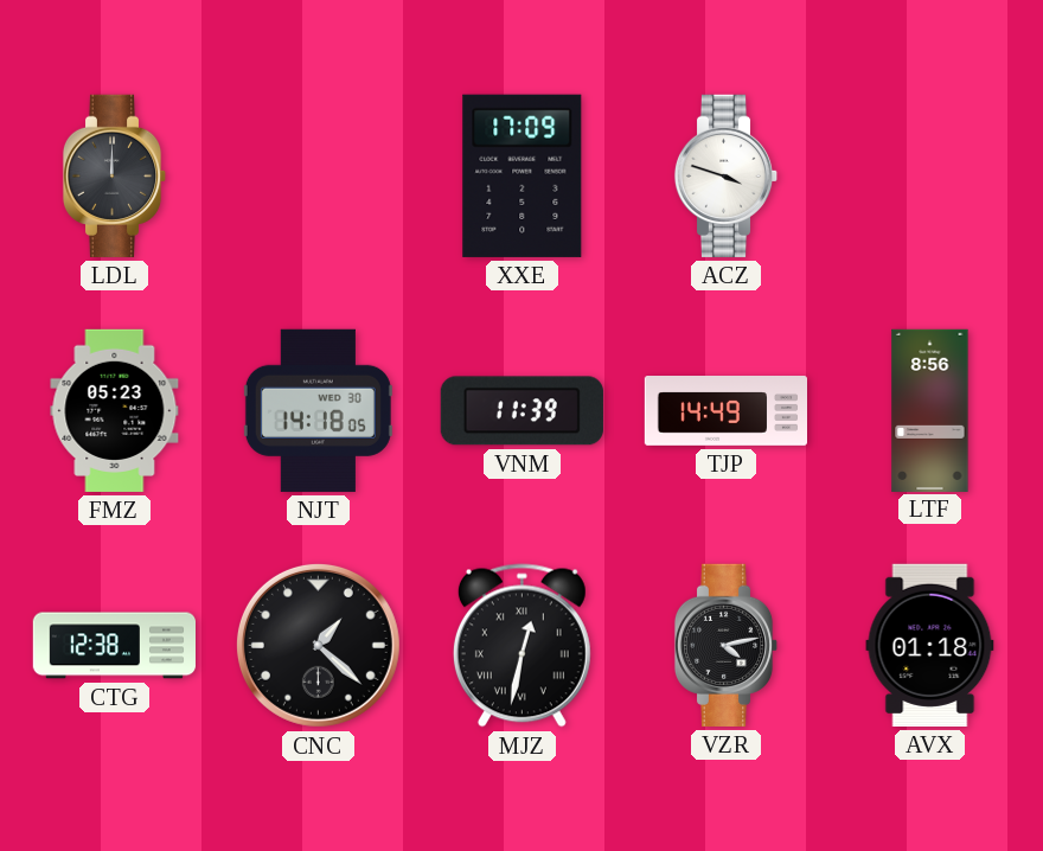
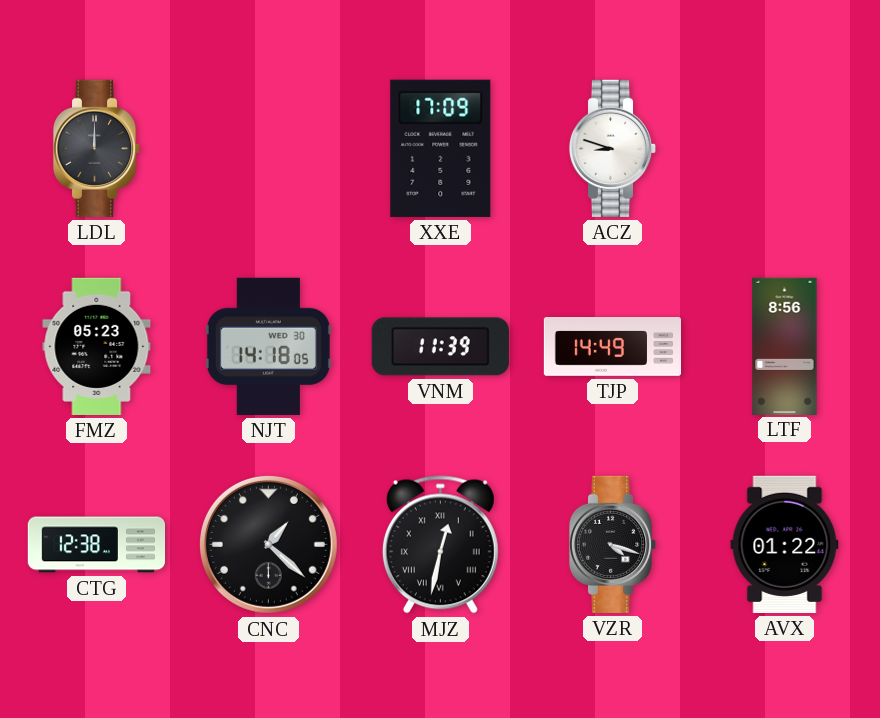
ACZ: 3:48 -> 8:48 (613, 148)
VZR: 4:13 -> 4:18 (613, 544)
AVX: 01:18 -> 01:22 (785, 544)
